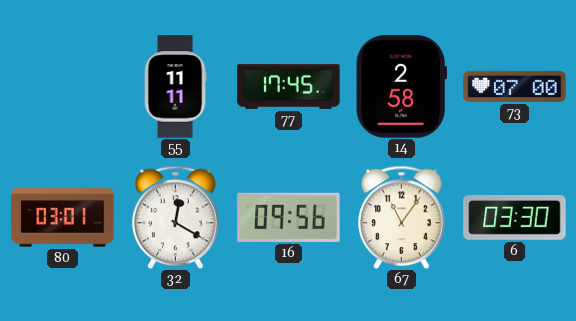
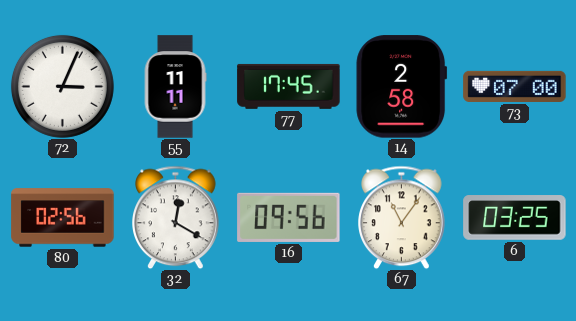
72: none -> 3:04 (62, 86)
80: 03:01 -> 02:56 (63, 218)
6: 03:30 -> 03:25 (515, 218)
